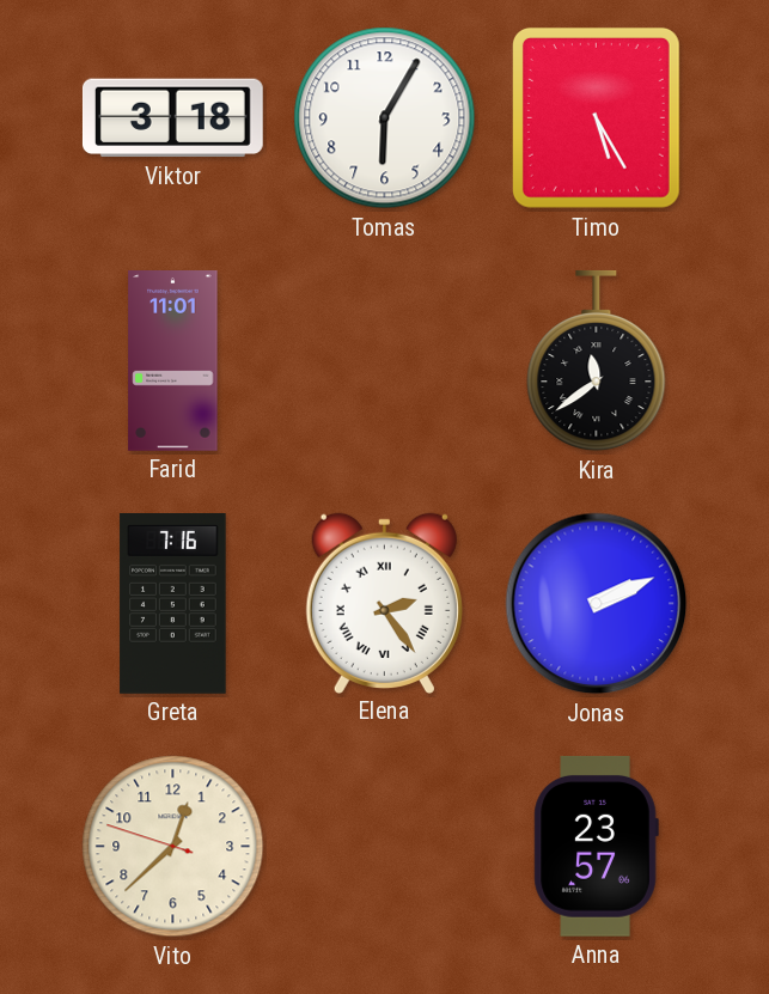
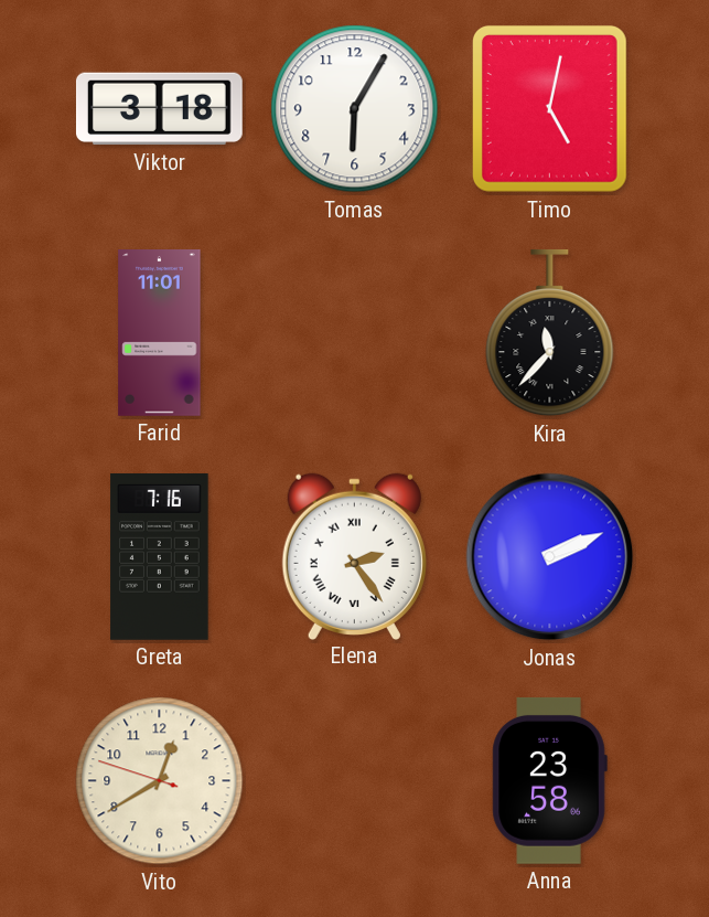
Timo: 5:25 -> 5:02 (549, 108)
Kira: 11:39 -> 11:37 (550, 333)
Vito: 12:37 -> 12:39 (160, 781)
Anna: 23:57 -> 23:58 (549, 780)
